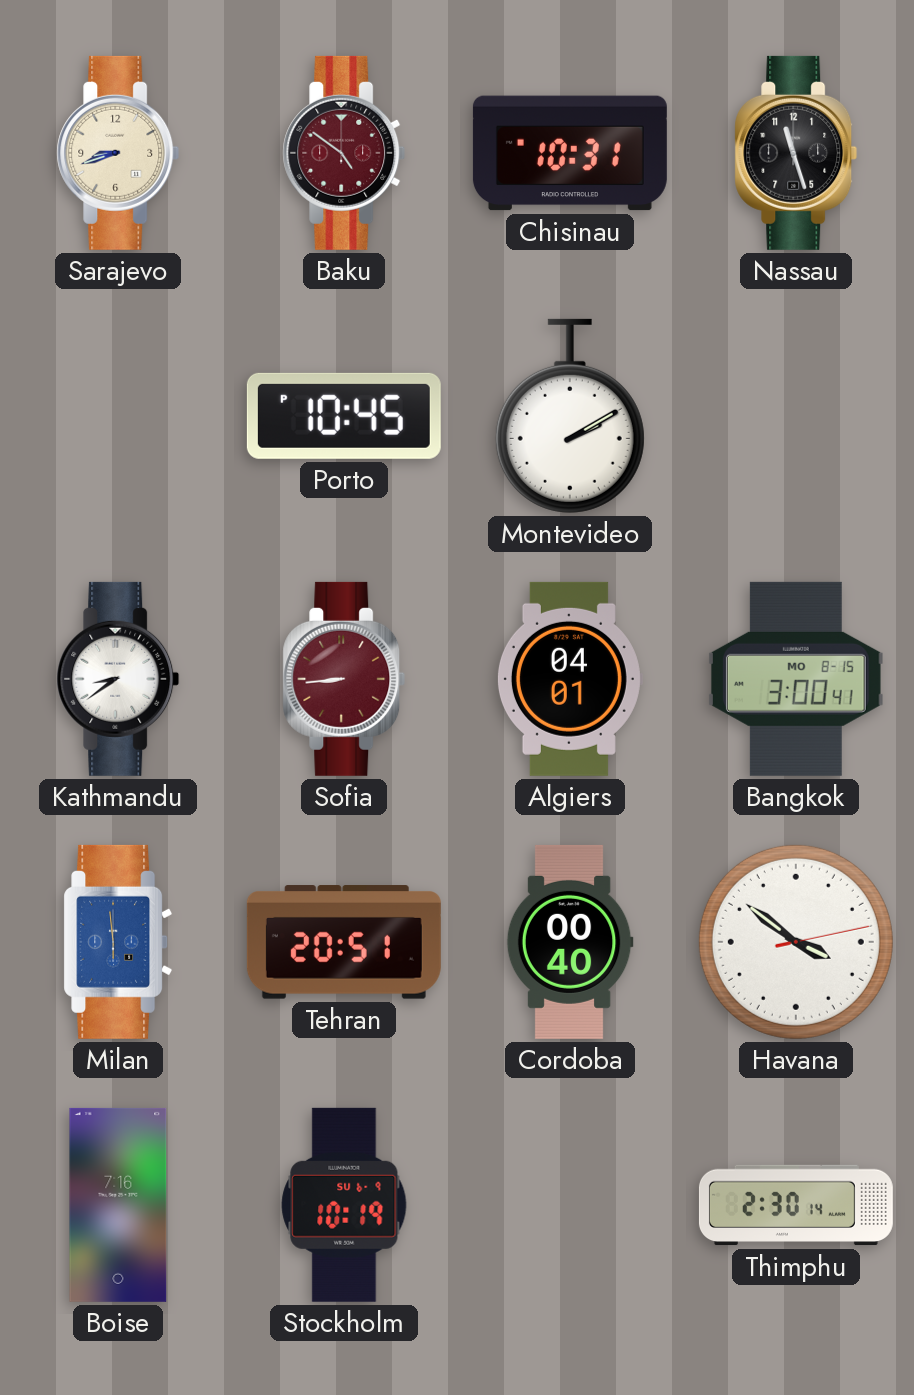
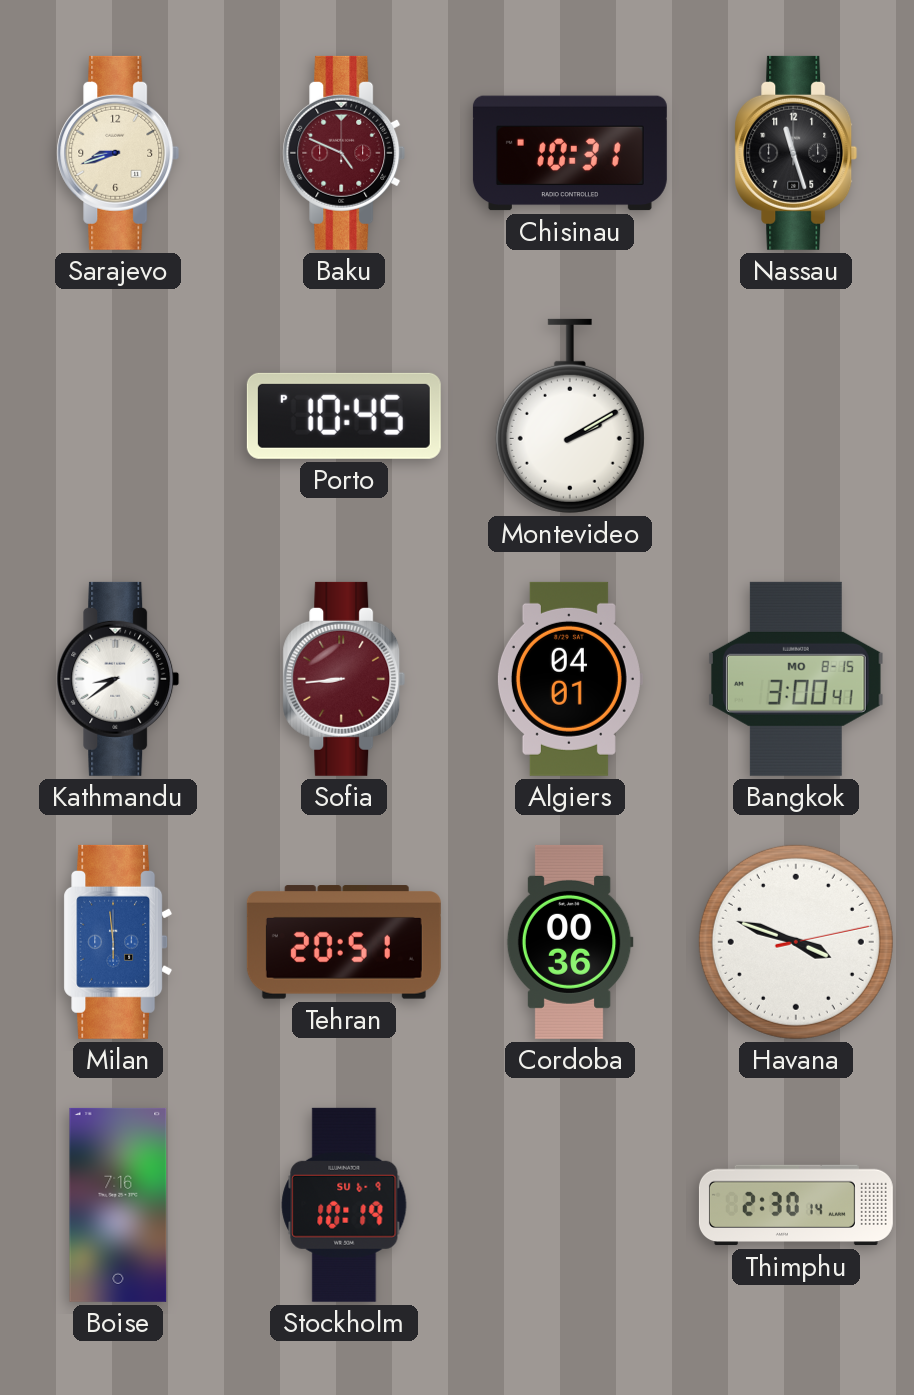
Baku: 4:51 -> 4:49 (344, 153)
Cordoba: 00:40 -> 00:36 (570, 942)
Havana: 3:51 -> 3:48 (796, 942)
